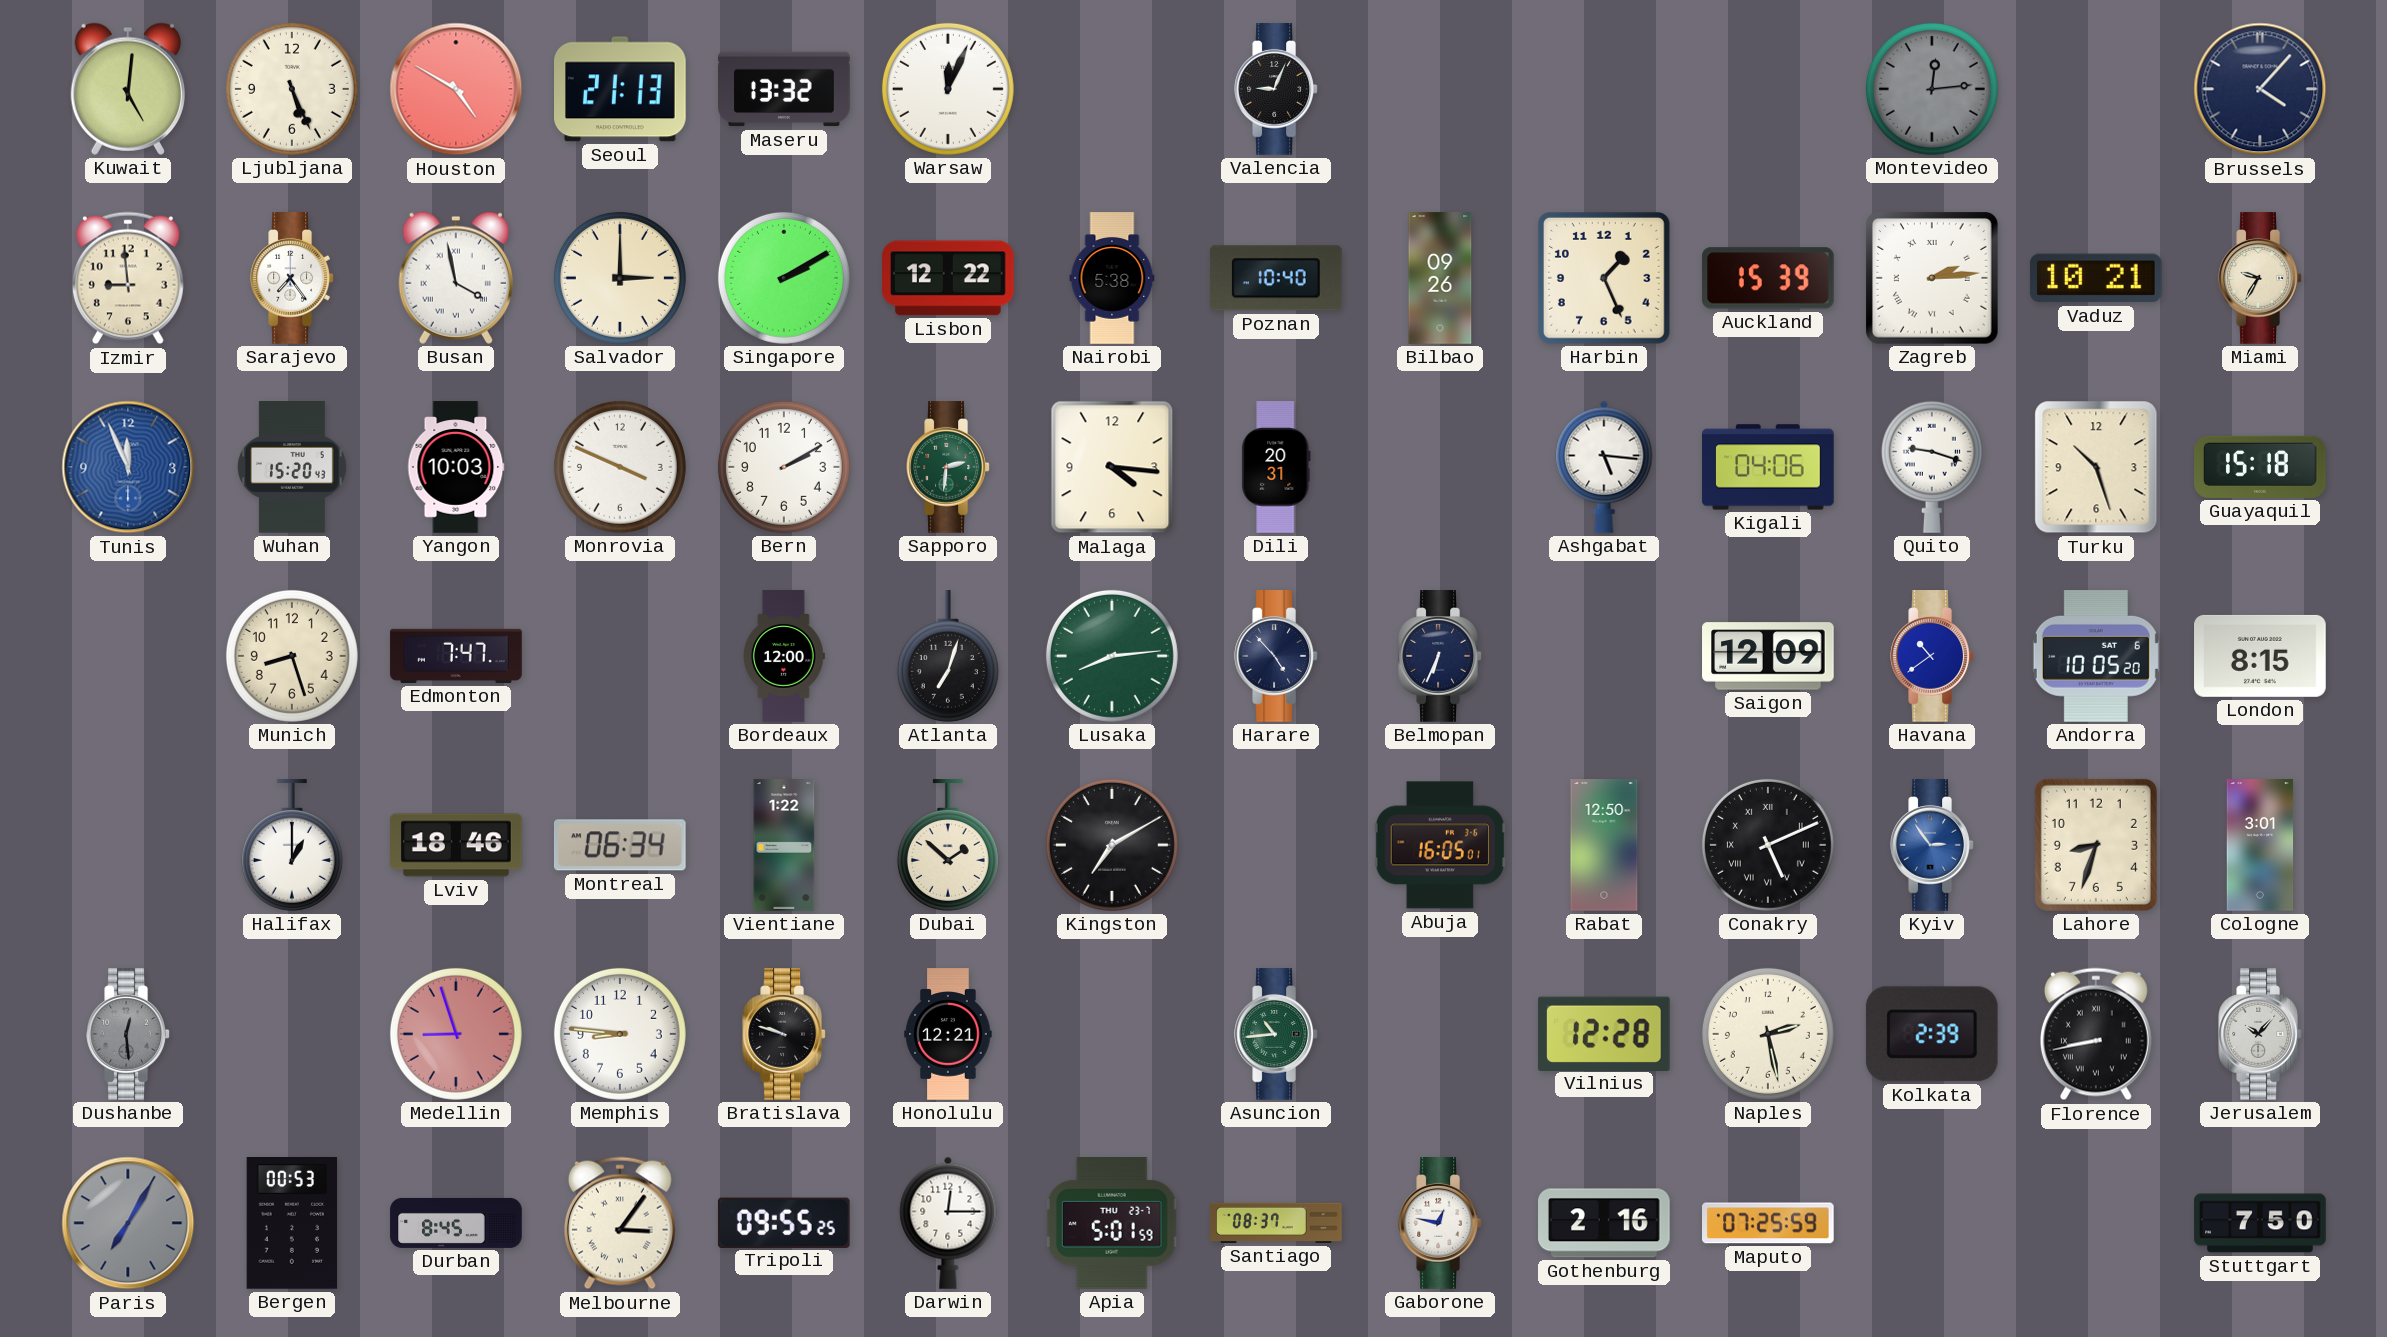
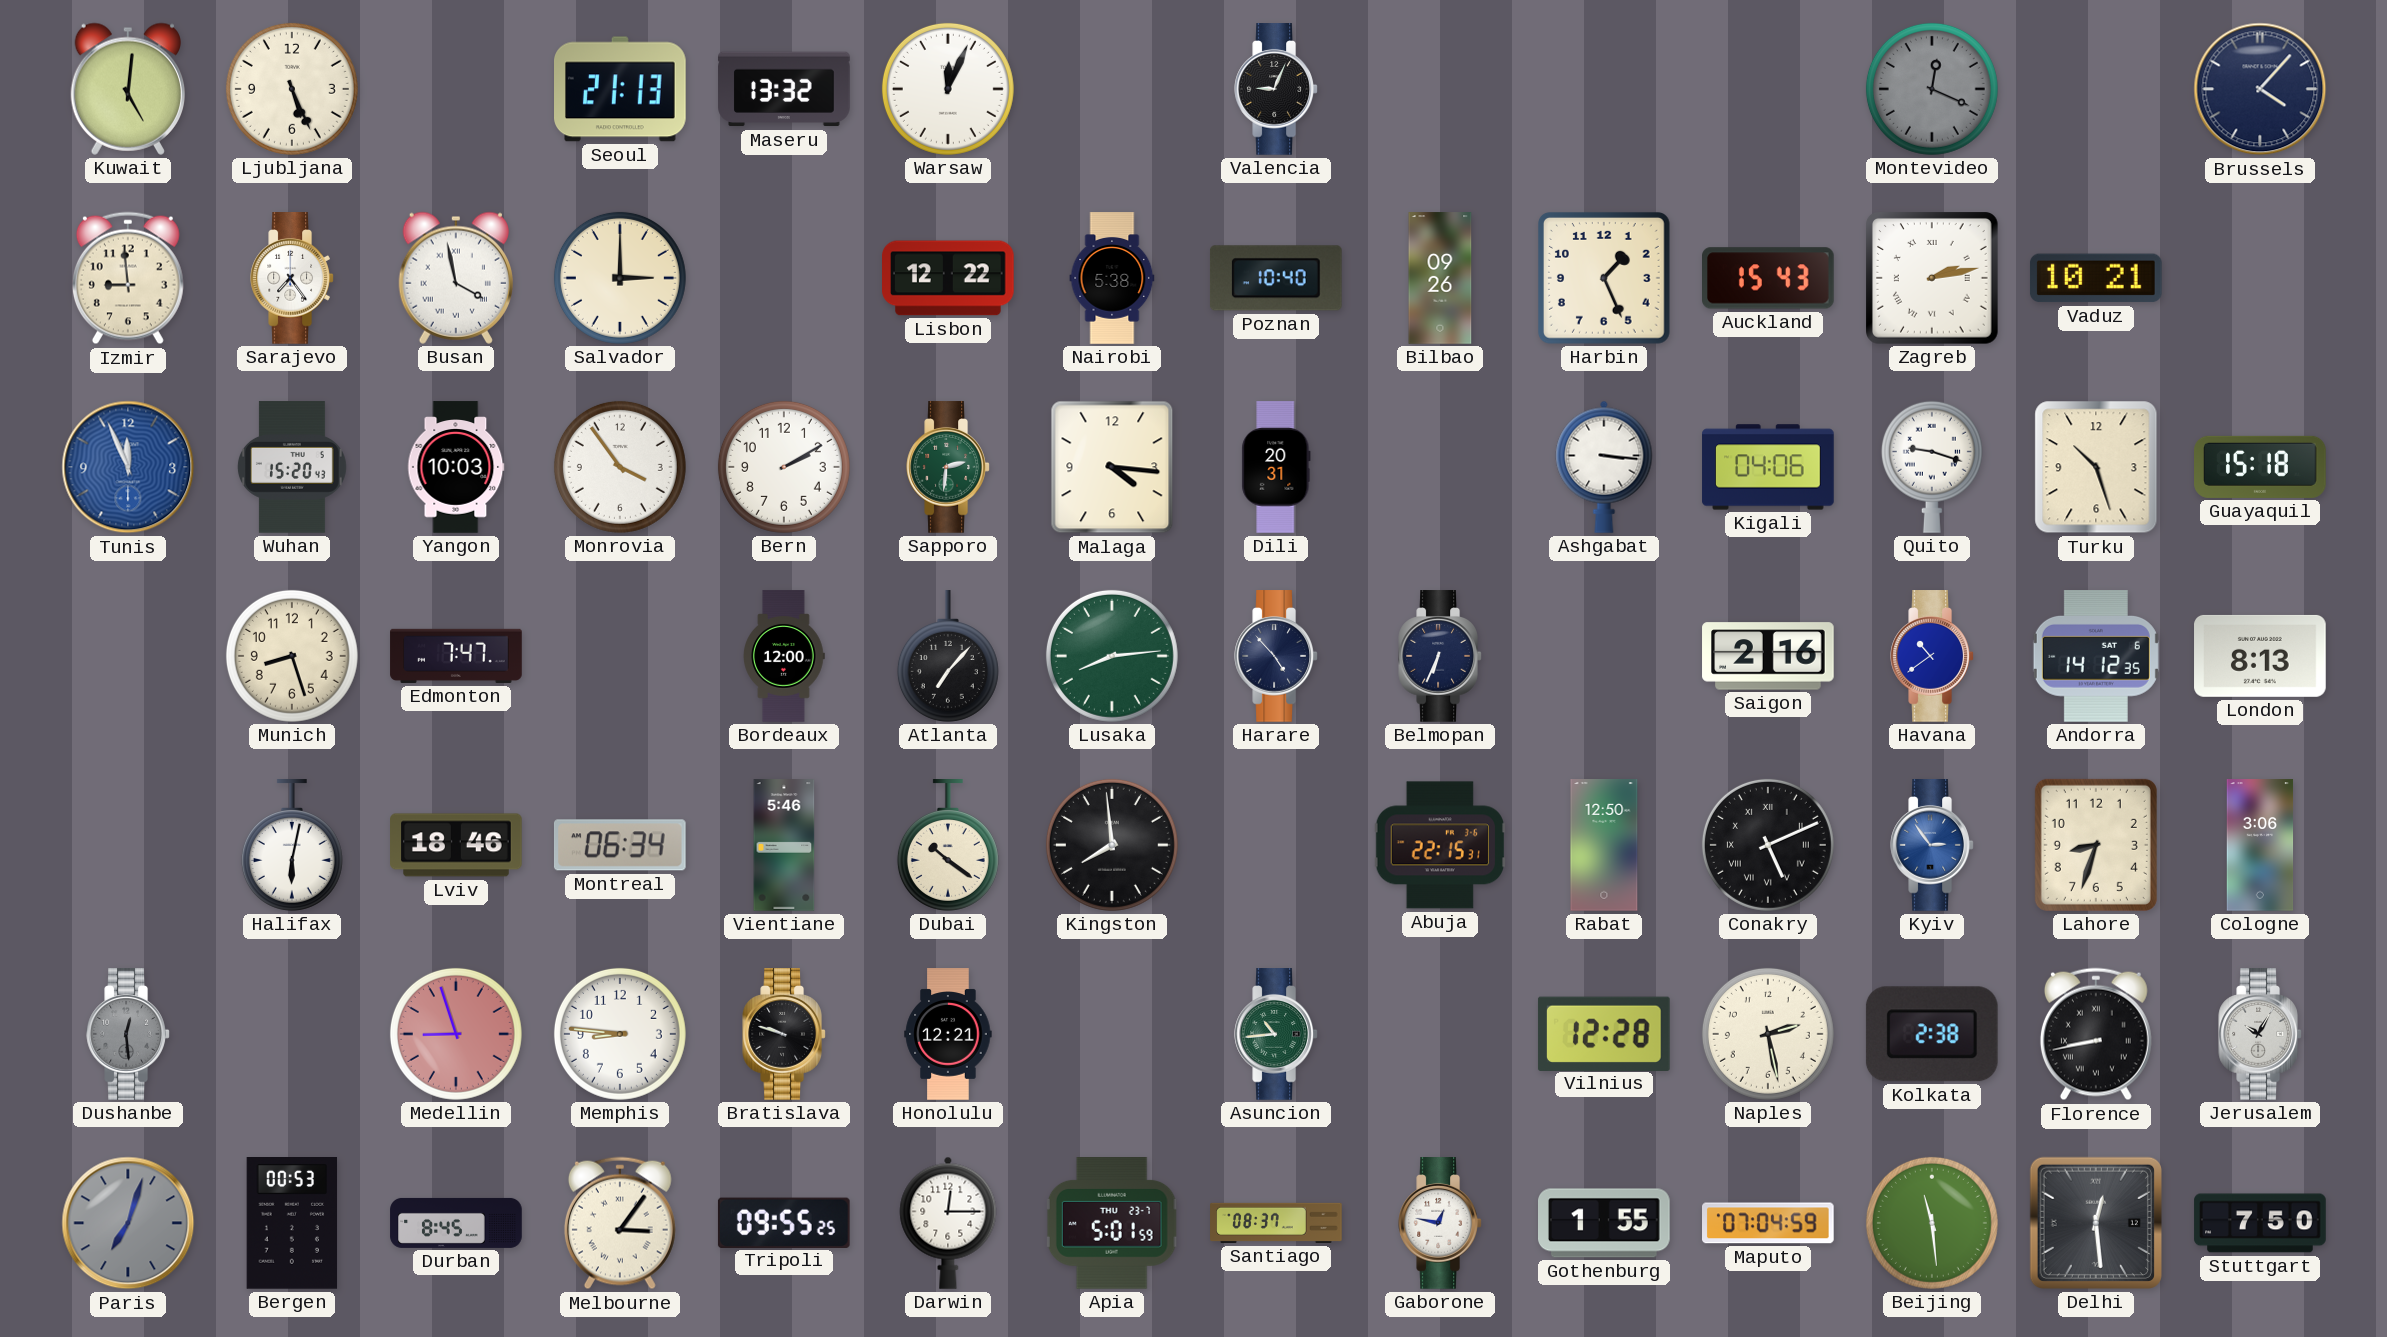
Houston: 4:50 -> none (456, 89)
Montevideo: 12:14 -> 12:19 (1932, 89)
Singapore: 2:10 -> none (784, 278)
Auckland: 15:39 -> 15:43 (1769, 278)
Zagreb: 2:14 -> 2:13 (1933, 279)
Miami: 9:35 -> none (2260, 278)
Monrovia: 3:49 -> 3:54 (620, 467)
Ashgabat: 5:16 -> 3:16 (1604, 467)
Atlanta: 7:03 -> 7:07 (948, 656)
Saigon: 12:09 -> 2:16 (1768, 656)
Andorra: 10:05 -> 14:12 (2096, 657)
London: 8:15 -> 8:13 (2260, 656)
Halifax: 1:00 -> 6:02 (292, 845)
Vientiane: 1:22 -> 5:46 (784, 845)
Dubai: 1:52 -> 10:21 (948, 845)
Kingston: 7:10 -> 7:59 (1112, 845)
Abuja: 16:05 -> 22:15 (1439, 845)
Cologne: 3:01 -> 3:06 (2260, 845)
Kolkata: 2:39 -> 2:38 (1932, 1034)
Jerusalem: 10:07 -> 10:05 (2260, 1034)
Paris: 7:05 -> 7:03 (128, 1223)
Gothenburg: 2:16 -> 1:55 (1605, 1223)
Maputo: 07:25 -> 07:04 (1769, 1223)
Beijing: none -> 11:29 (1932, 1223)
Delhi: none -> 12:29 (2096, 1223)
